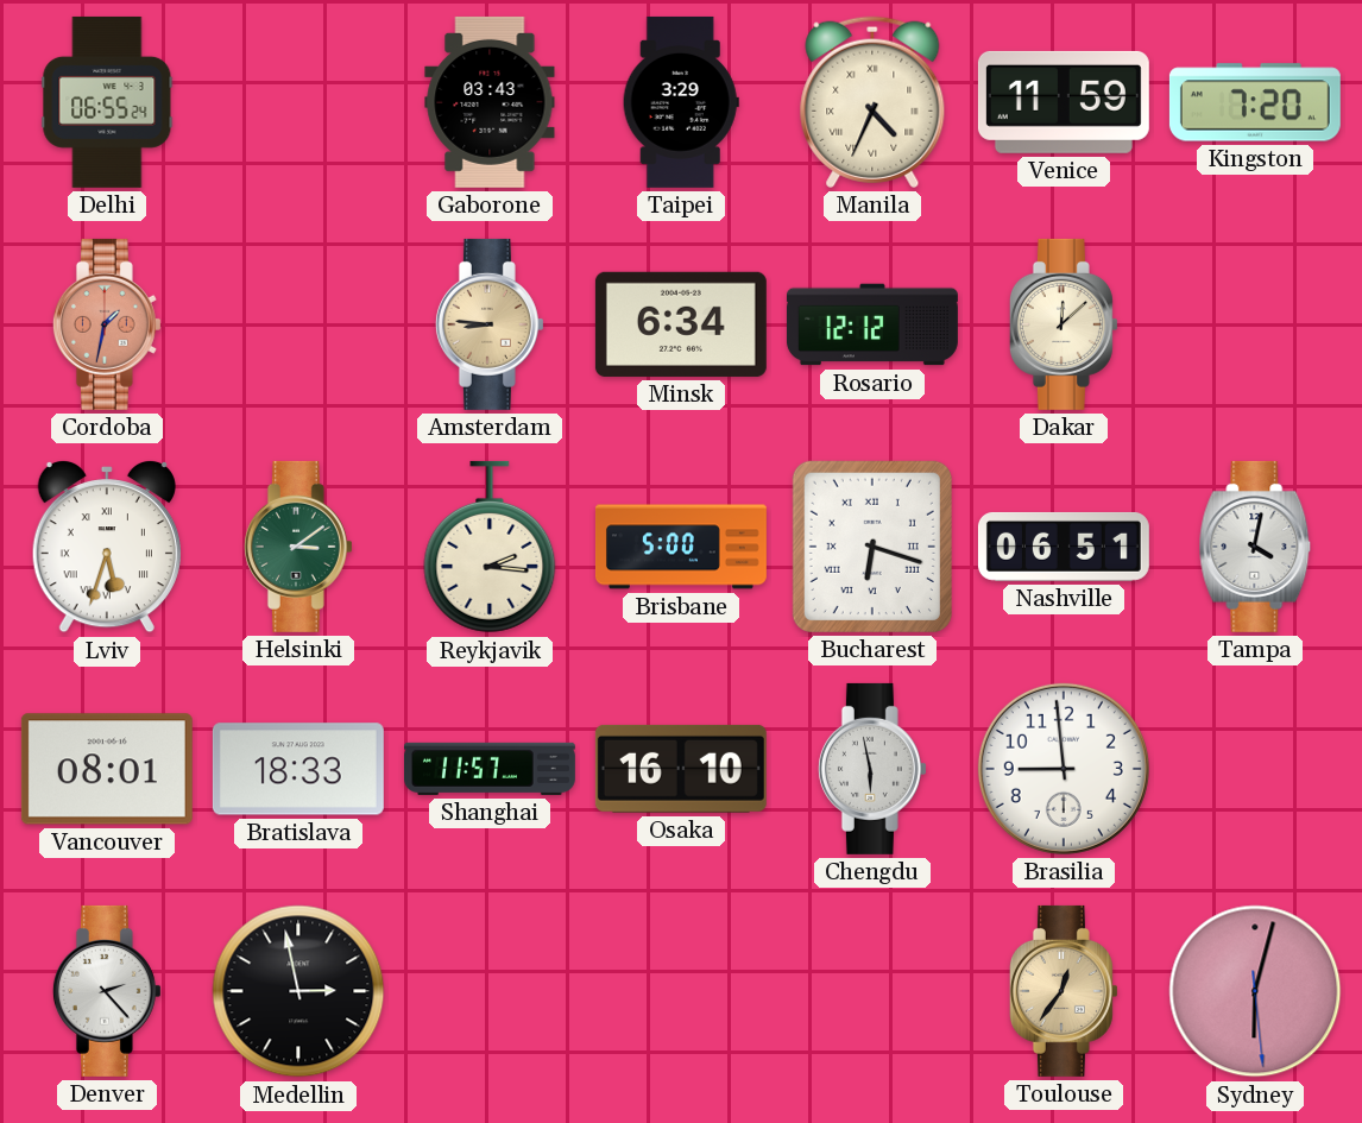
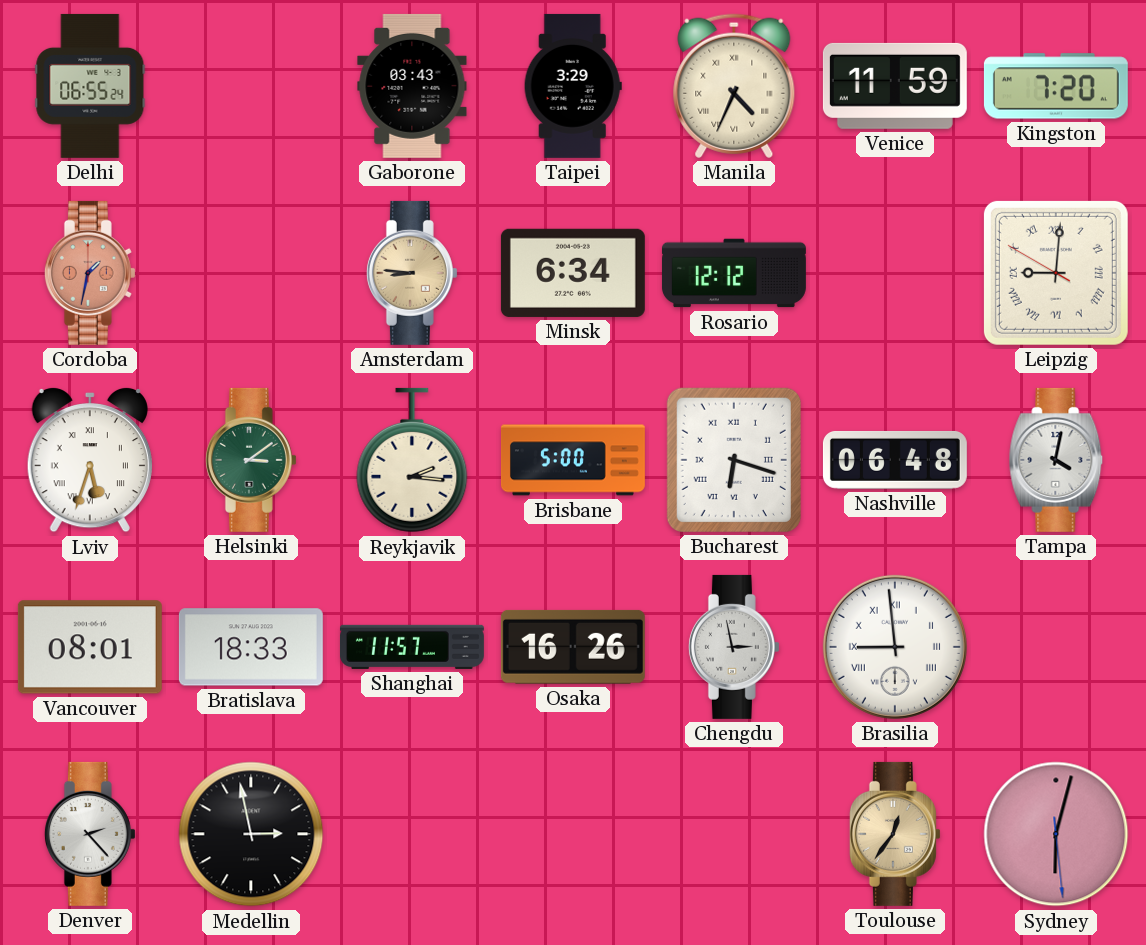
Dakar: 12:08 -> none (1064, 324)
Leipzig: none -> 9:00 (1056, 273)
Nashville: 06:51 -> 06:48 (895, 460)
Osaka: 16:10 -> 16:26 (573, 647)
Chengdu: 5:58 -> 2:58 (734, 647)
Brasilia numerals: Arabic -> Roman (895, 647)
